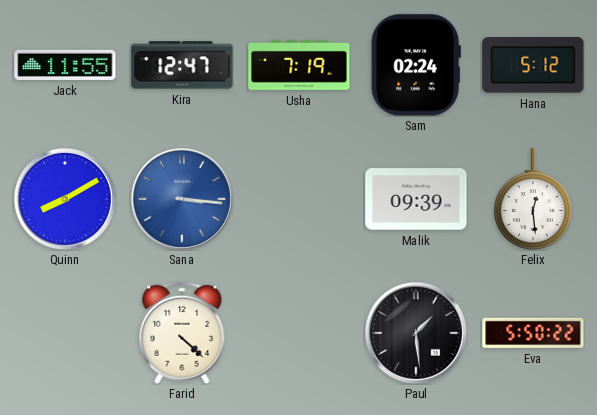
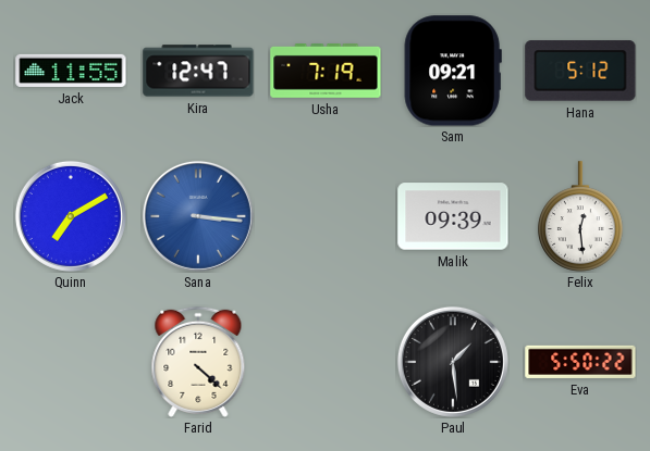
Sam: 02:24 -> 09:21 (453, 71)
Quinn: 8:10 -> 7:10 (71, 216)
